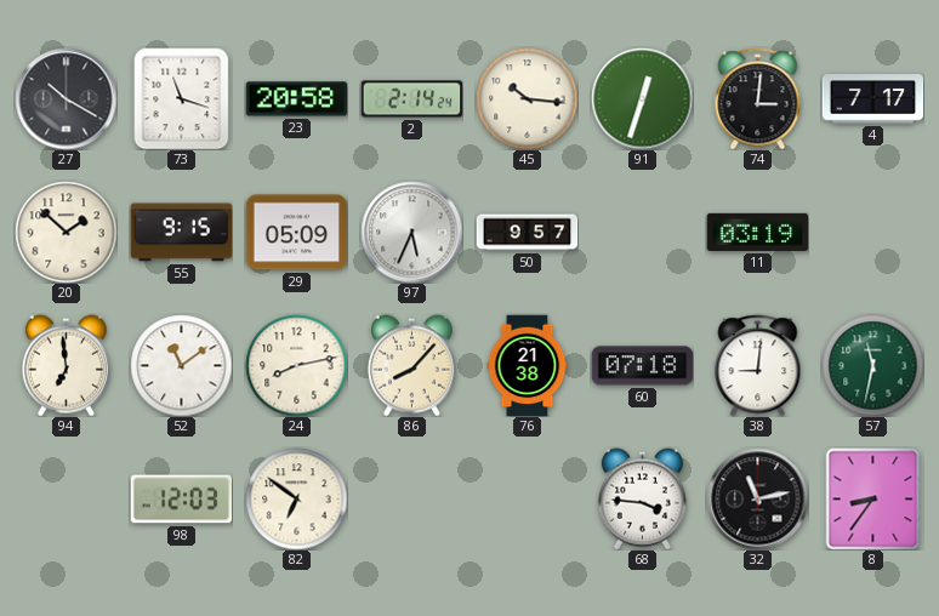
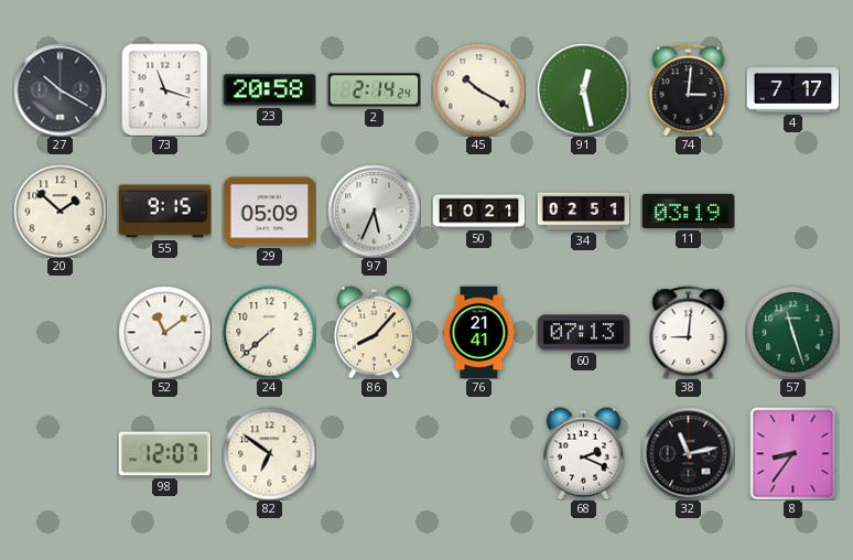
45: 10:16 -> 10:20 (478, 89)
91: 12:33 -> 12:28 (583, 89)
50: 9:57 -> 10:21 (478, 212)
34: none -> 02:51 (583, 212)
94: 6:59 -> none (66, 365)
24: 8:13 -> 7:38 (269, 332)
76: 21:38 -> 21:41 (479, 332)
60: 07:18 -> 07:13 (583, 333)
57: 11:32 -> 11:27 (792, 332)
98: 12:03 -> 12:07 (164, 454)
68: 3:46 -> 2:19 (583, 453)
